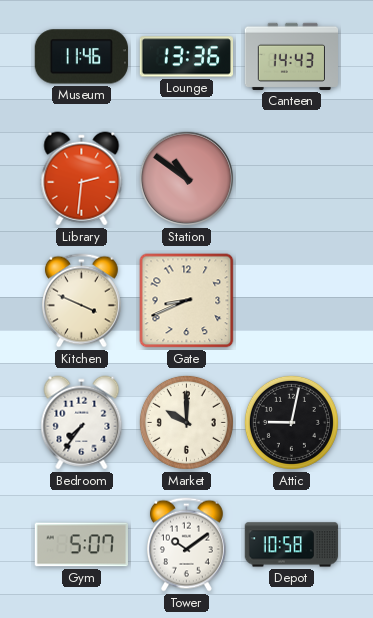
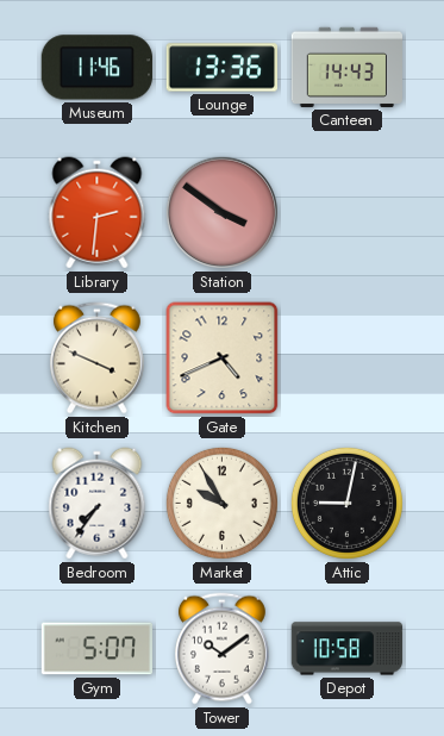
Station: 10:51 -> 3:51 (221, 212)
Gate: 8:41 -> 4:41 (223, 358)
Market: 10:00 -> 9:55 (221, 503)
